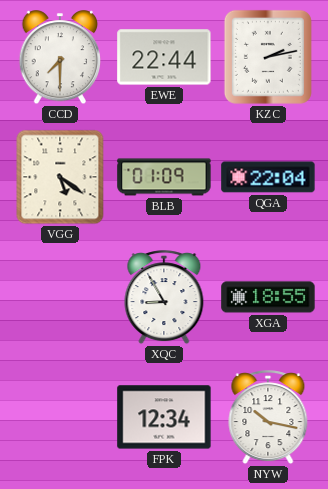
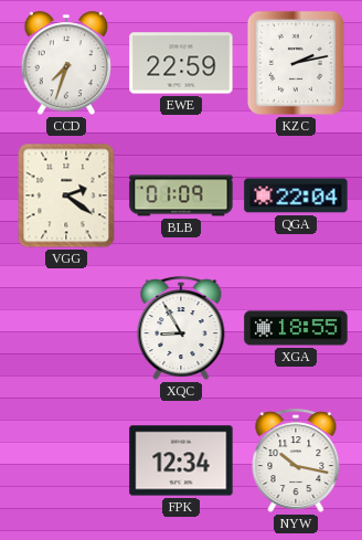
CCD: 7:30 -> 7:33 (65, 64)
EWE: 22:44 -> 22:59 (181, 63)
VGG: 5:21 -> 2:21 (66, 195)
